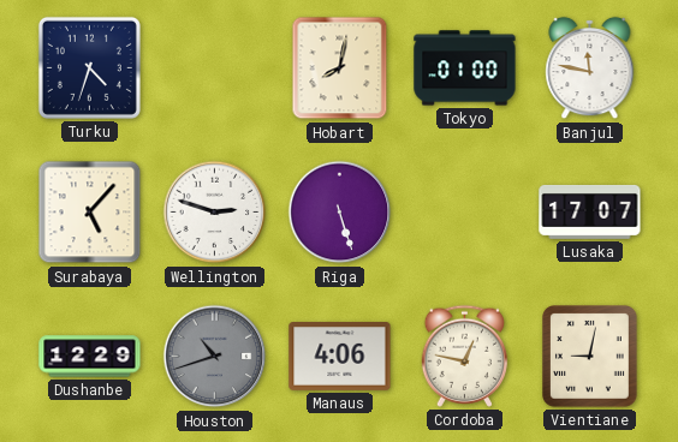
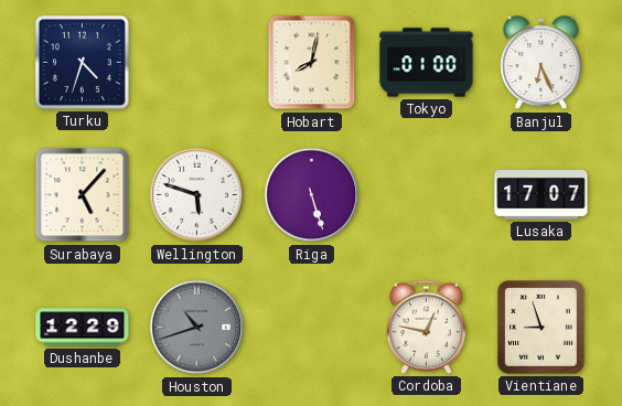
Banjul: 11:47 -> 6:26 (541, 63)
Wellington: 2:48 -> 5:48 (197, 195)
Manaus: 4:06 -> none (340, 357)
Vientiane: 9:02 -> 8:57 (541, 328)
